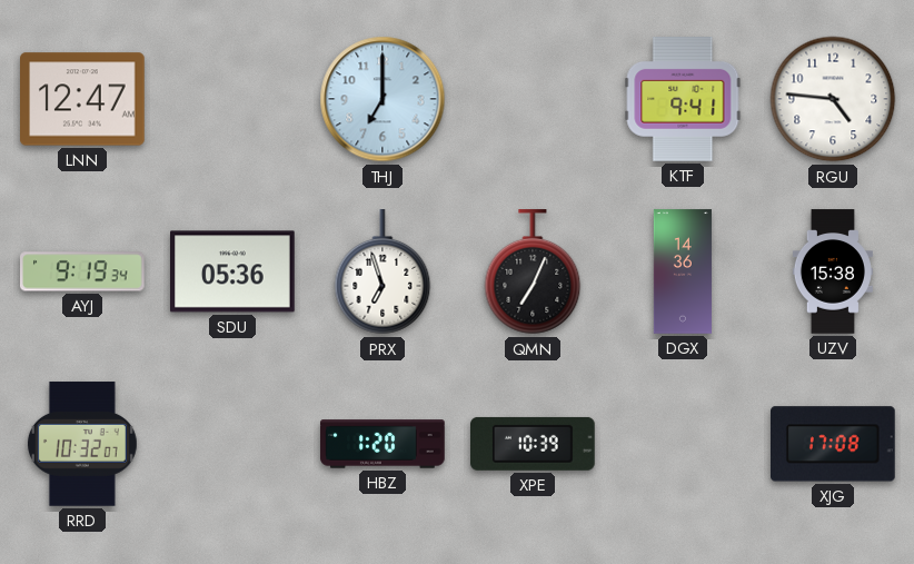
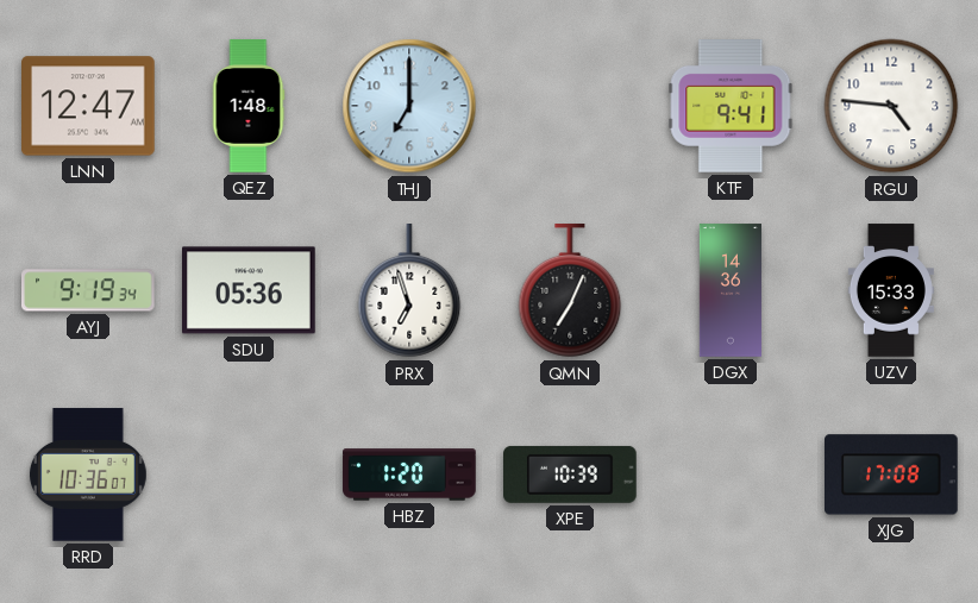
QEZ: none -> 1:48 (249, 106)
UZV: 15:38 -> 15:33 (891, 290)
RRD: 10:32 -> 10:36 (88, 475)
